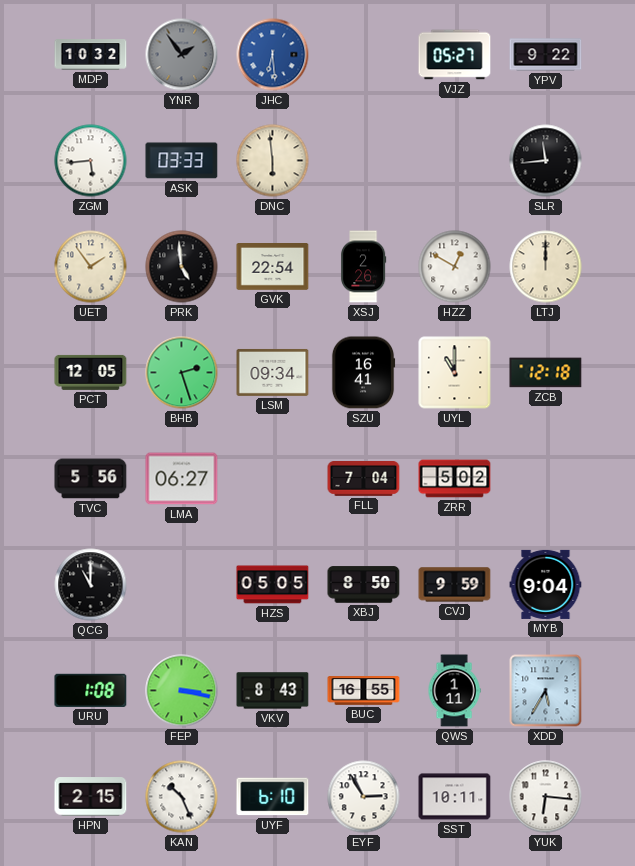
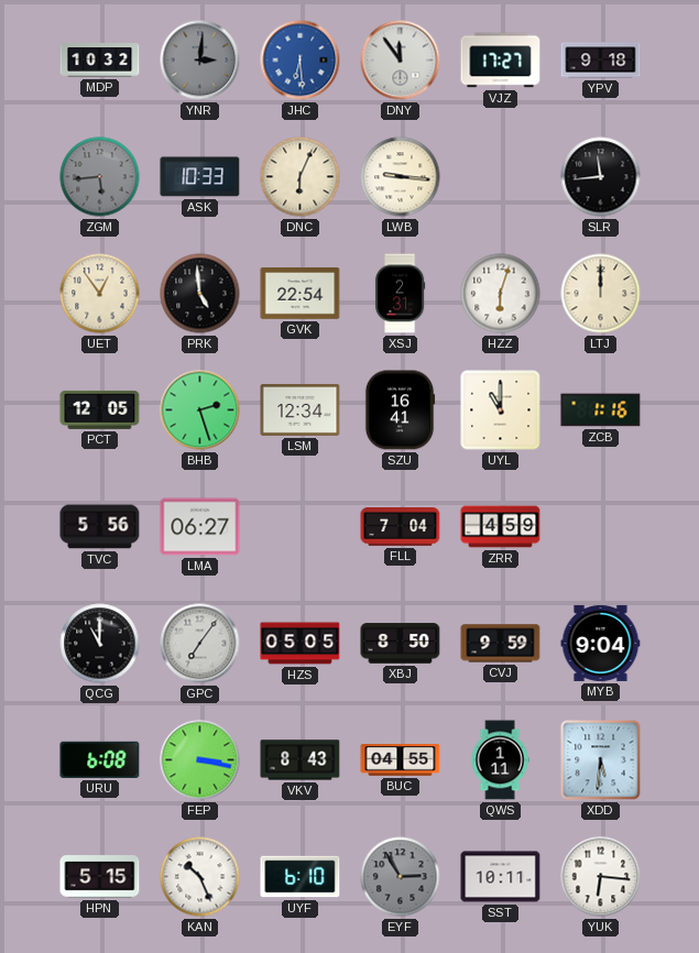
YNR: 1:54 -> 3:01 (200, 61)
DNY: none -> 11:54 (401, 61)
VJZ: 05:27 -> 17:27 (501, 61)
YPV: 9:22 -> 9:18 (601, 61)
ZGM dial: white -> grey (100, 177)
ASK: 03:33 -> 10:33 (200, 177)
DNC: 5:59 -> 6:04 (301, 177)
LWB: none -> 9:16 (401, 177)
UET: 1:54 -> 12:54 (100, 294)
XSJ: 2:26 -> 2:31 (400, 294)
HZZ: 12:50 -> 6:03 (501, 294)
LSM: 09:34 -> 12:34 (301, 409)
ZCB: 12:18 -> 1:16 (601, 410)
ZRR: 5:02 -> 4:59 (501, 527)
GPC: none -> 7:06 (200, 644)
URU: 1:08 -> 6:08 (100, 759)
BUC: 16:55 -> 04:55 (401, 760)
XDD: 5:35 -> 5:31 (601, 760)
HPN: 2:15 -> 5:15 (100, 877)
EYF dial: white -> grey (401, 877)
